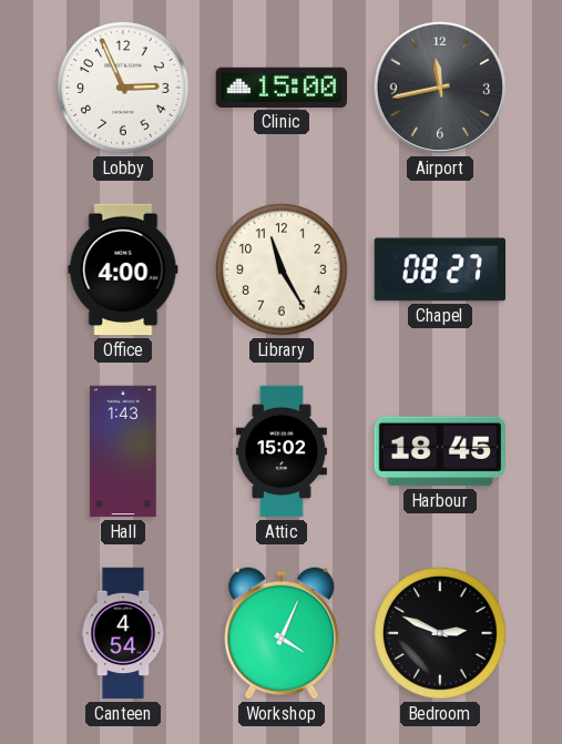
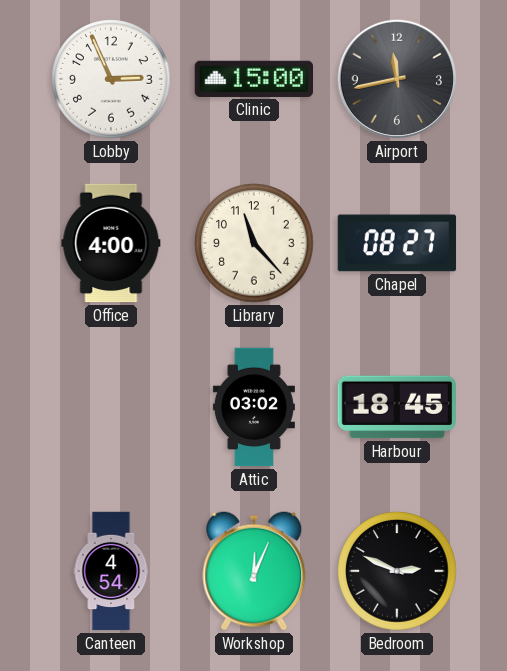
Library: 11:25 -> 11:23 (254, 243)
Hall: 1:43 -> none (123, 451)
Attic: 15:02 -> 03:02 (254, 407)
Workshop: 4:04 -> 12:04 (254, 571)
